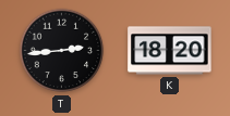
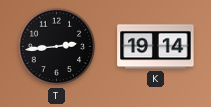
K: 18:20 -> 19:14 (156, 47)
